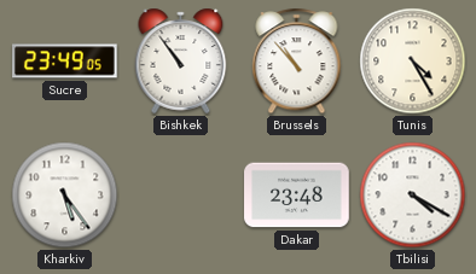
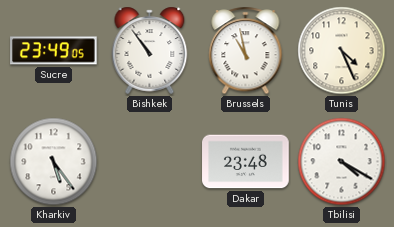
Brussels: 10:53 -> 10:58 (246, 51)
Tunis: 4:25 -> 4:26 (342, 51)
